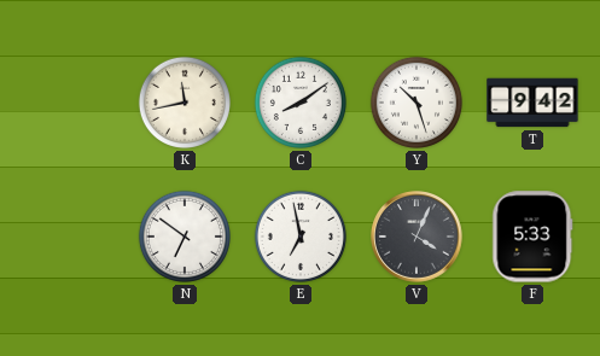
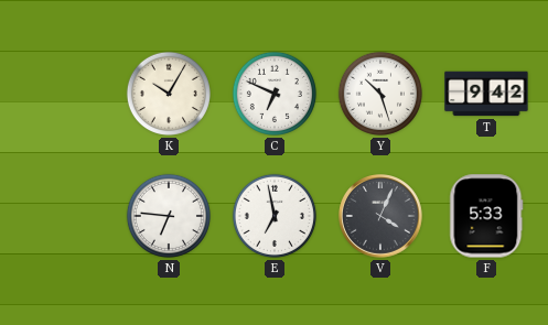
K: 11:43 -> 10:05 (169, 94)
C: 8:09 -> 6:49 (275, 94)
N: 6:51 -> 6:46 (169, 216)
